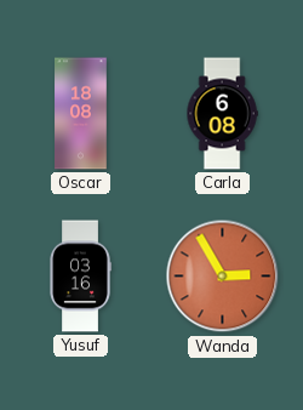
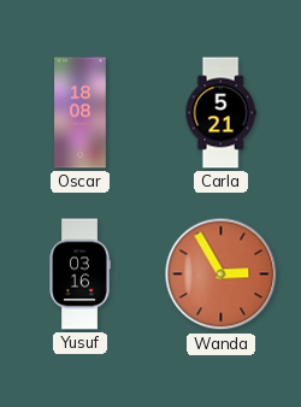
Carla: 6:08 -> 5:21 (220, 113)
